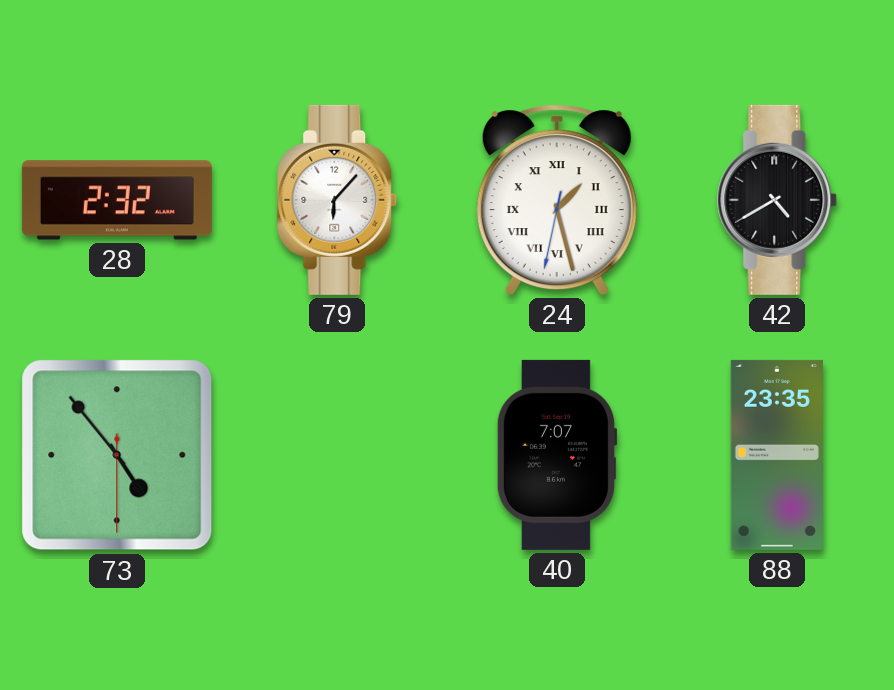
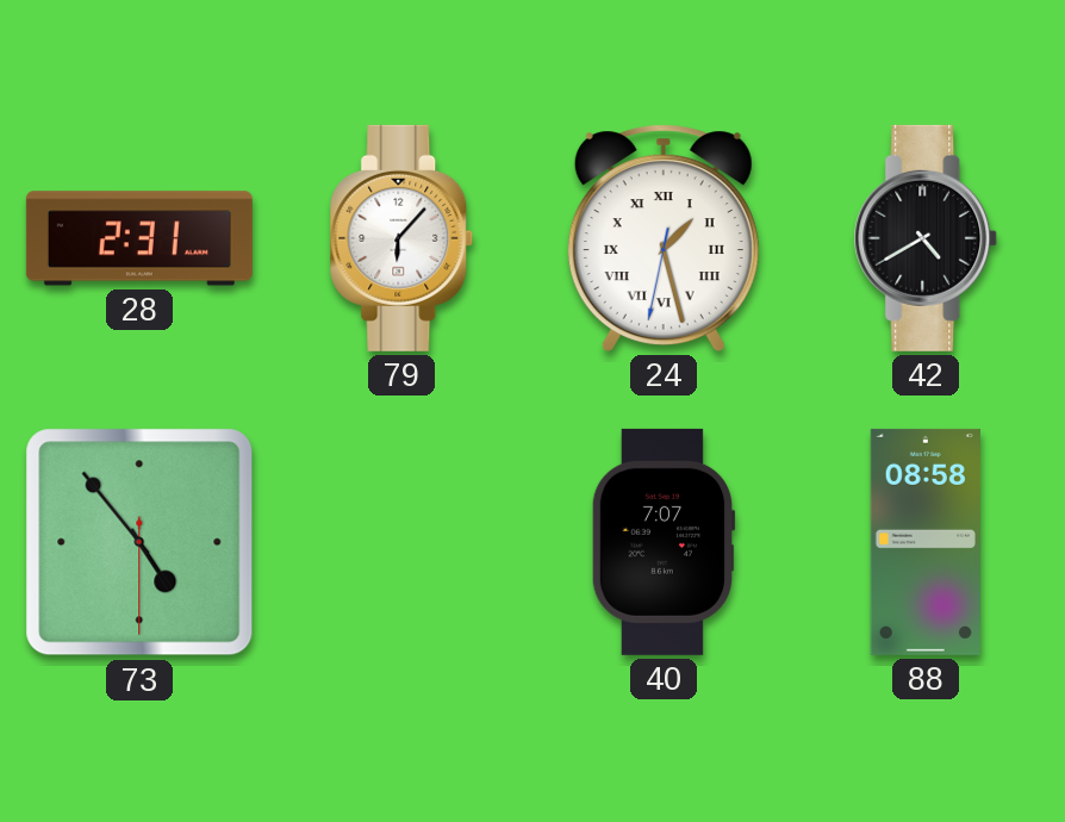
28: 2:32 -> 2:31 (139, 238)
88: 23:35 -> 08:58 (926, 542)
